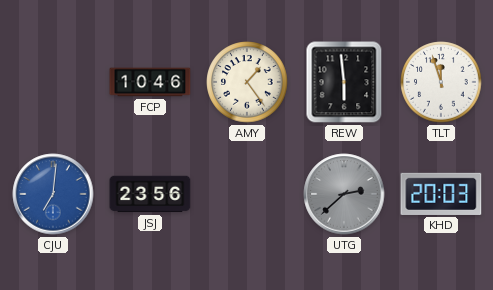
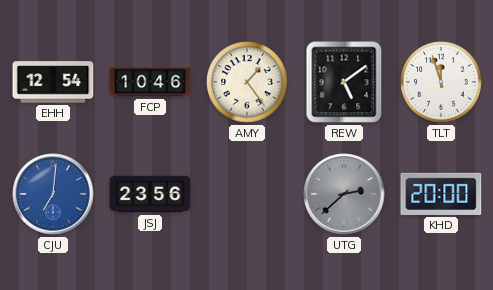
EHH: none -> 12:54 (53, 82)
REW: 5:59 -> 5:09 (344, 82)
KHD: 20:03 -> 20:00 (441, 194)
